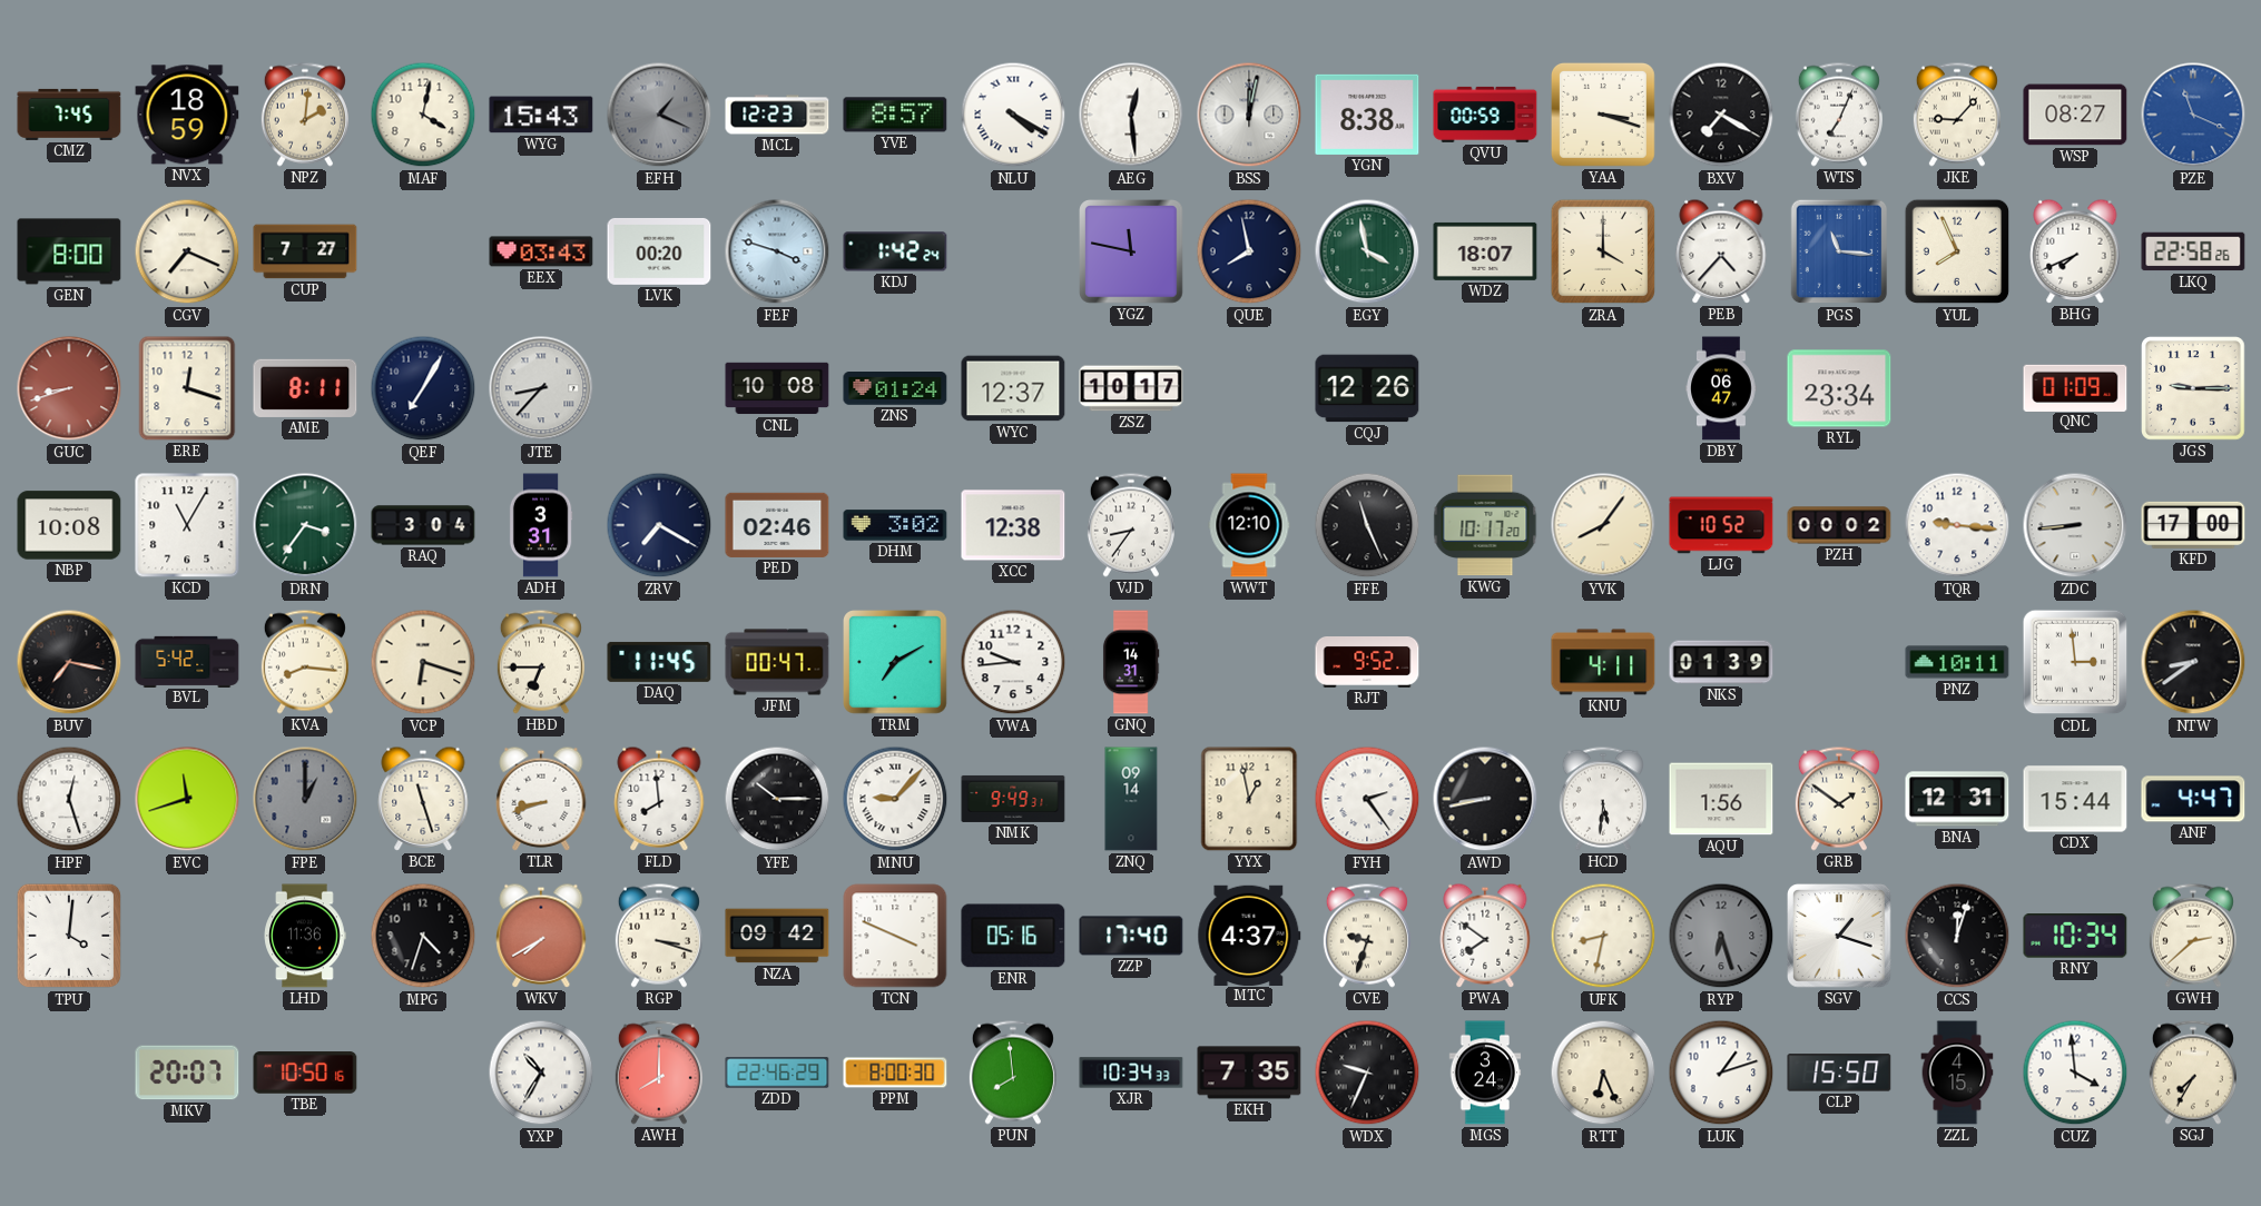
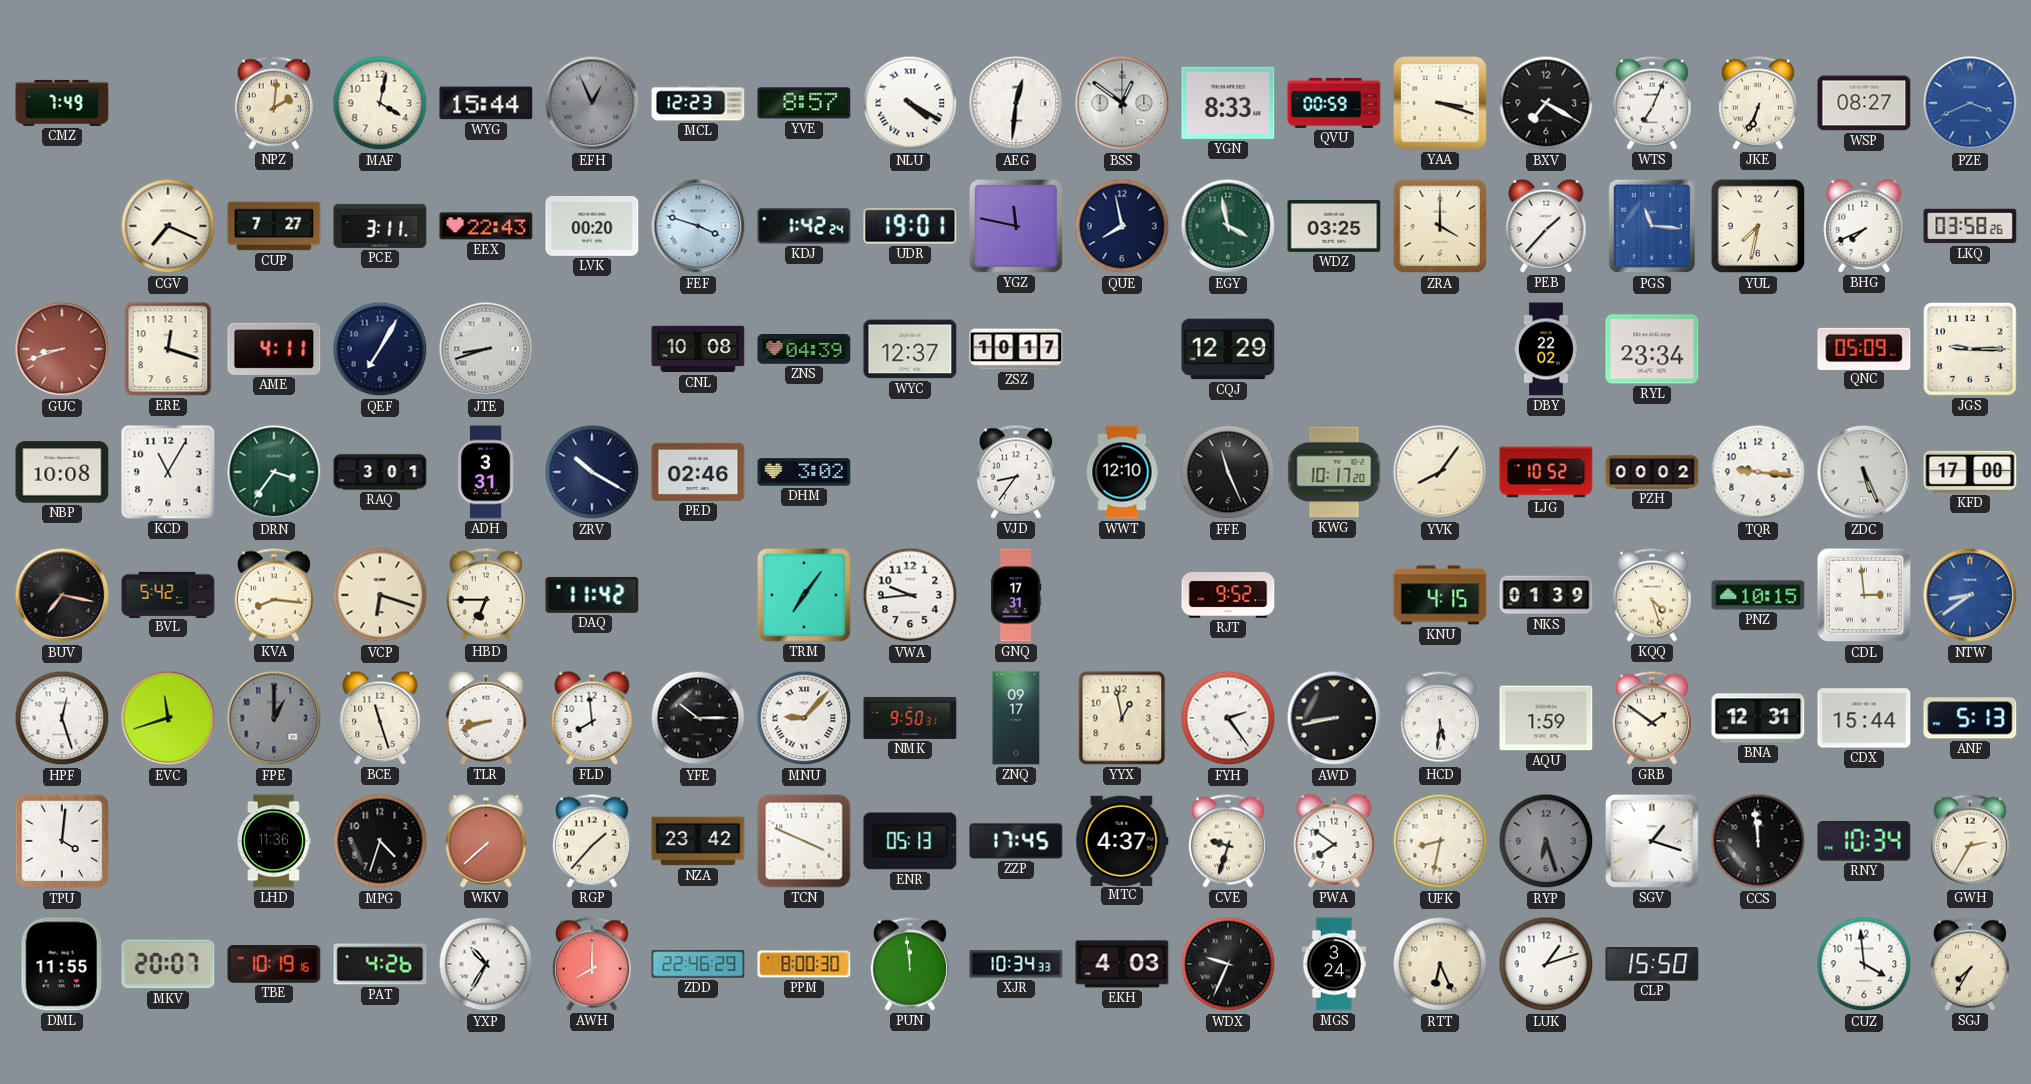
CMZ: 7:45 -> 7:49 (62, 103)
NVX: 18:59 -> none (187, 115)
WYG: 15:43 -> 15:44 (486, 103)
EFH: 1:19 -> 12:56 (592, 103)
AEG: 12:29 -> 12:31 (1016, 103)
BSS: 12:02 -> 12:51 (1122, 103)
YGN: 8:38 -> 8:33 (1228, 103)
JKE: 9:07 -> 6:34 (1758, 103)
PZE: 11:19 -> 3:41 (1970, 103)
GEN: 8:00 -> none (69, 251)
PCE: none -> 3:11 (380, 226)
EEX: 03:43 -> 22:43 (486, 226)
UDR: none -> 19:01 (910, 226)
WDZ: 18:07 -> 03:25 (1334, 226)
PEB: 4:37 -> 1:37 (1546, 226)
YUL: 7:56 -> 7:32 (1758, 226)
LKQ: 22:58 -> 03:58 (1970, 226)
AME: 8:11 -> 4:11 (274, 349)
JTE: 8:37 -> 8:42 (486, 349)
ZNS: 01:24 -> 04:39 (804, 350)
CQJ: 12:26 -> 12:29 (1228, 349)
DBY: 06:47 -> 22:02 (1546, 349)
QNC: 01:09 -> 05:09 (1864, 348)
RAQ: 3:04 -> 3:01 (380, 472)
ZRV: 7:20 -> 10:20 (592, 472)
XCC: 12:38 -> none (1013, 525)
ZDC: 8:44 -> 5:26 (1864, 472)
DAQ: 11:45 -> 11:42 (592, 595)
JFM: 00:47 -> none (777, 662)
TRM: 7:10 -> 7:06 (805, 596)
GNQ: 14:31 -> 17:31 (1016, 595)
KNU: 4:11 -> 4:15 (1440, 595)
KQQ: none -> 4:27 (1652, 595)
PNZ: 10:11 -> 10:15 (1758, 595)
NTW dial: black -> blue (1970, 595)
NMK: 9:49 -> 9:50 (910, 718)
ZNQ: 09:14 -> 09:17 (1016, 718)
AQU: 1:56 -> 1:59 (1546, 718)
ANF: 4:47 -> 5:13 (1970, 718)
WKV: 7:40 -> 7:38 (486, 841)
RGP: 3:18 -> 1:37 (592, 841)
NZA: 09:42 -> 23:42 (698, 841)
ENR: 05:16 -> 05:13 (910, 841)
ZZP: 17:40 -> 17:45 (1016, 841)
CCS: 12:03 -> 11:59 (1758, 841)
GWH: 2:38 -> 2:35 (1970, 841)
DML: none -> 11:55 (62, 964)
TBE: 10:50 -> 10:19 (274, 964)
PAT: none -> 4:26 (380, 964)
PUN: 7:59 -> 11:59 (910, 964)
EKH: 7:35 -> 4:03 (1122, 964)
ZZL: 4:15 -> none (1957, 1072)
